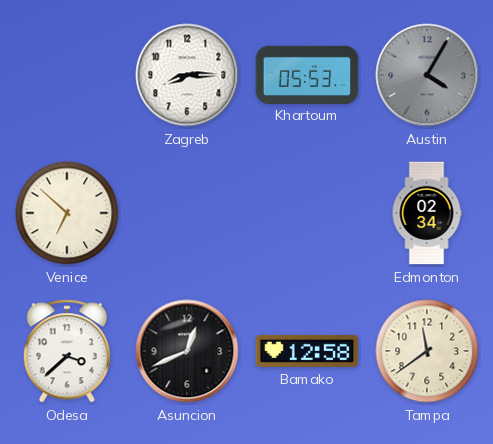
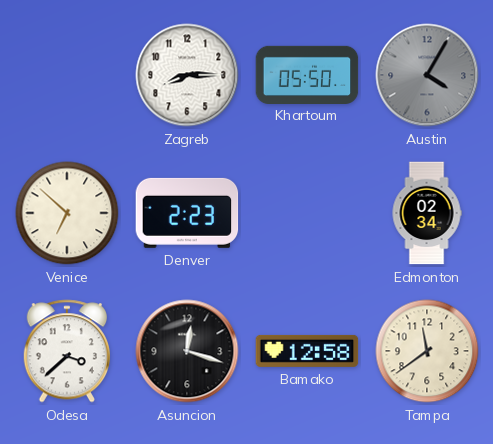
Khartoum: 05:53 -> 05:50 (307, 74)
Denver: none -> 2:23 (187, 213)
Asuncion: 12:41 -> 12:18 (187, 351)
